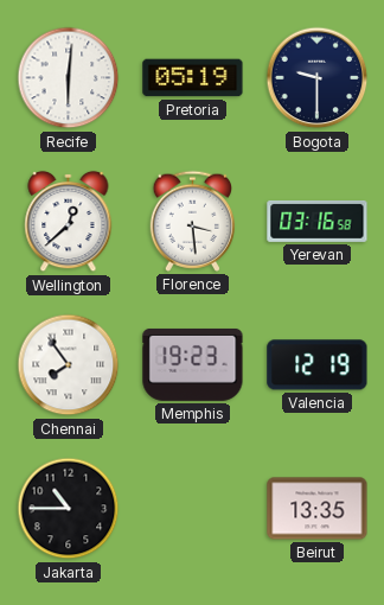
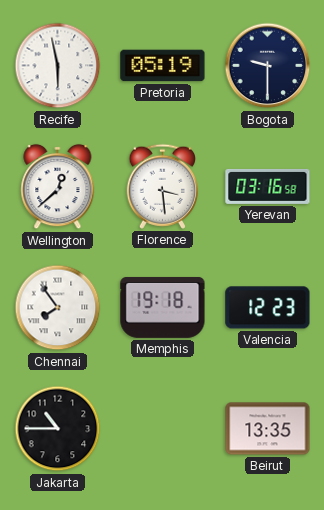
Recife: 6:01 -> 5:58 (58, 66)
Memphis: 19:23 -> 19:18 (163, 307)
Valencia: 12:19 -> 12:23 (268, 308)
